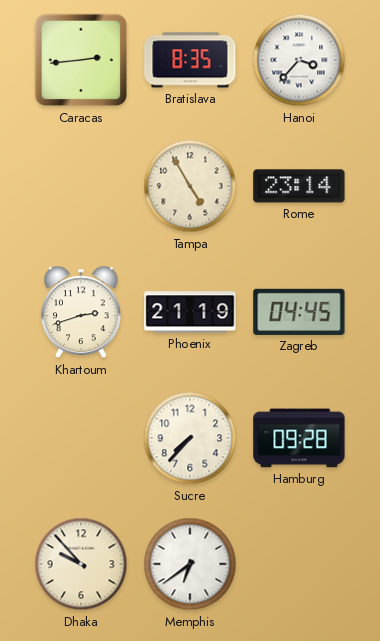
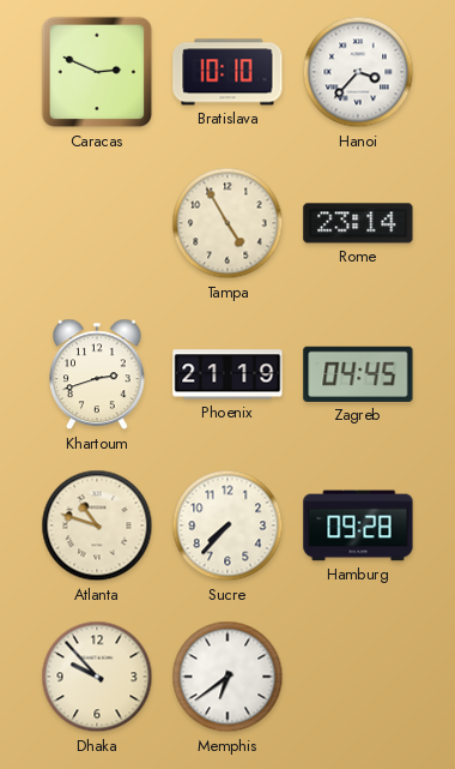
Caracas: 2:44 -> 2:49 (97, 72)
Bratislava: 8:35 -> 10:10 (227, 72)
Atlanta: none -> 10:48 (97, 525)
